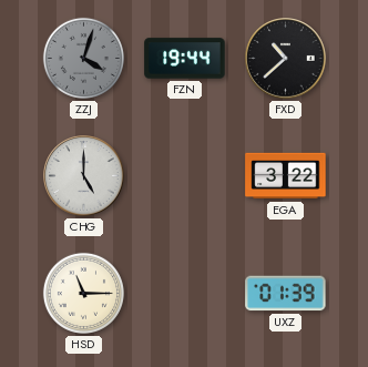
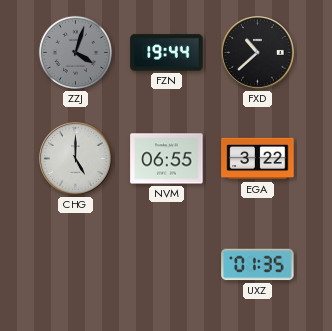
NVM: none -> 06:55 (167, 159)
HSD: 11:15 -> none (83, 293)
UXZ: 01:39 -> 01:35 (258, 265)
